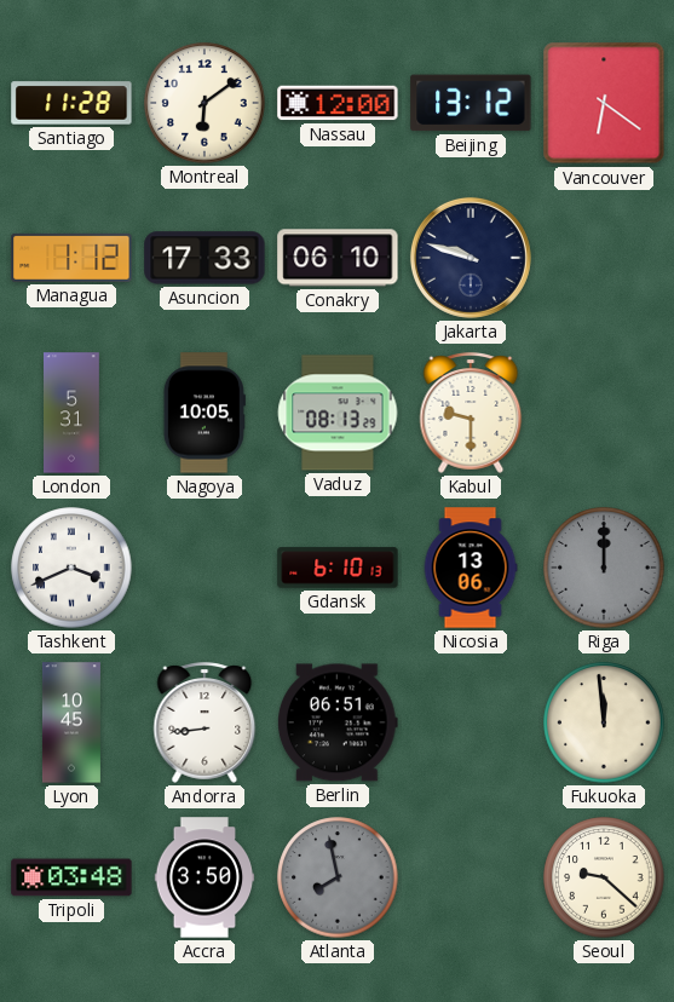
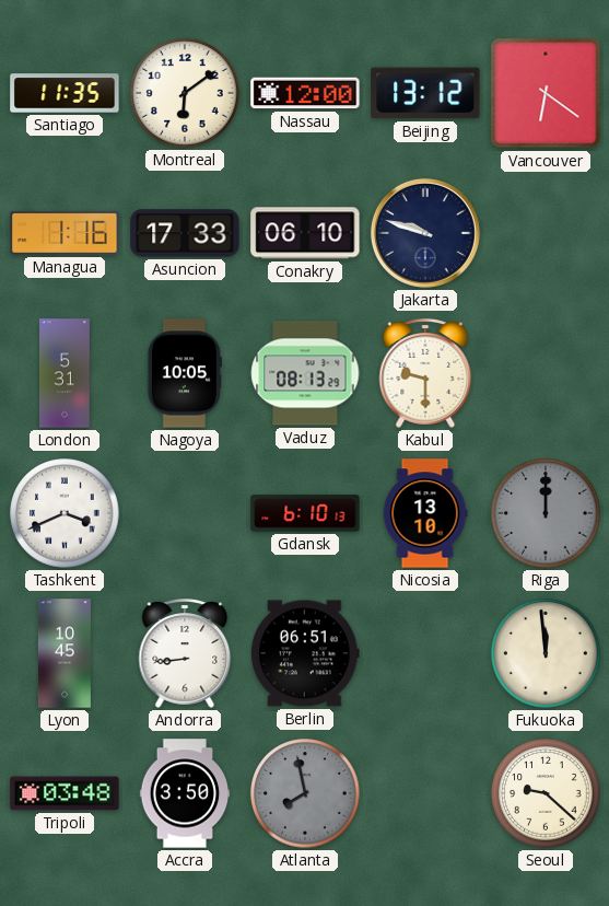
Santiago: 11:28 -> 11:35 (65, 93)
Managua: 1:12 -> 1:16 (65, 233)
Nicosia: 13:06 -> 13:10 (425, 513)
